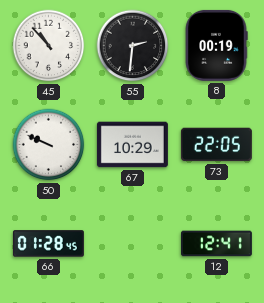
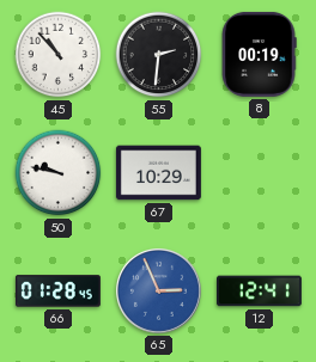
50: 9:49 -> 9:47 (59, 173)
73: 22:05 -> none (216, 145)
65: none -> 2:56 (158, 290)
